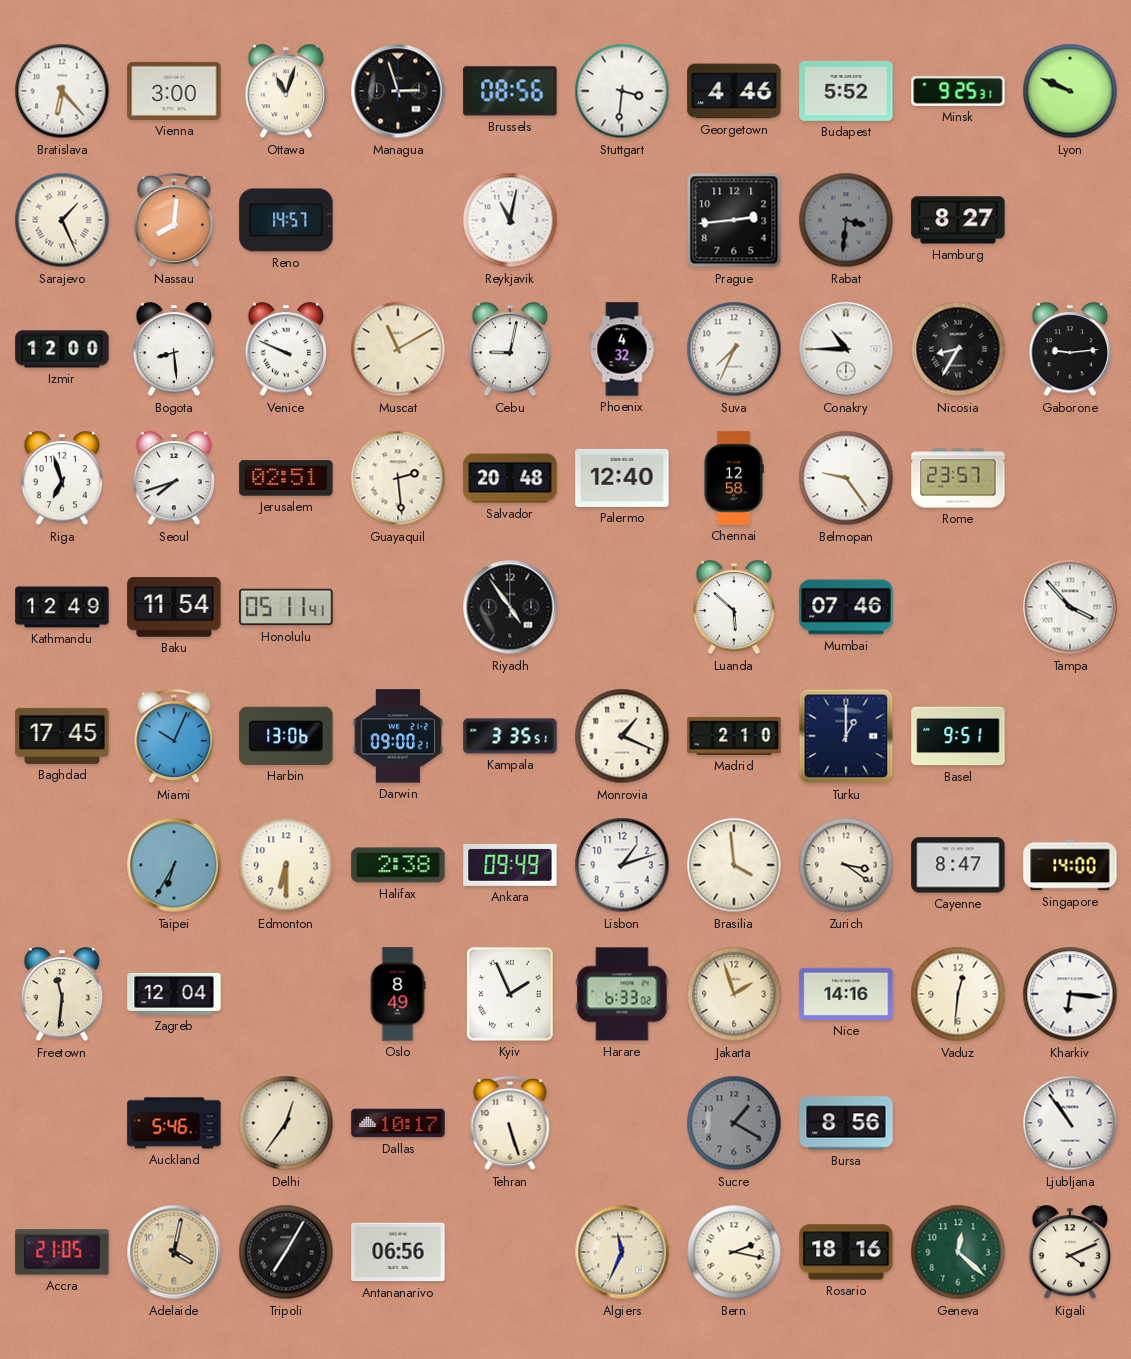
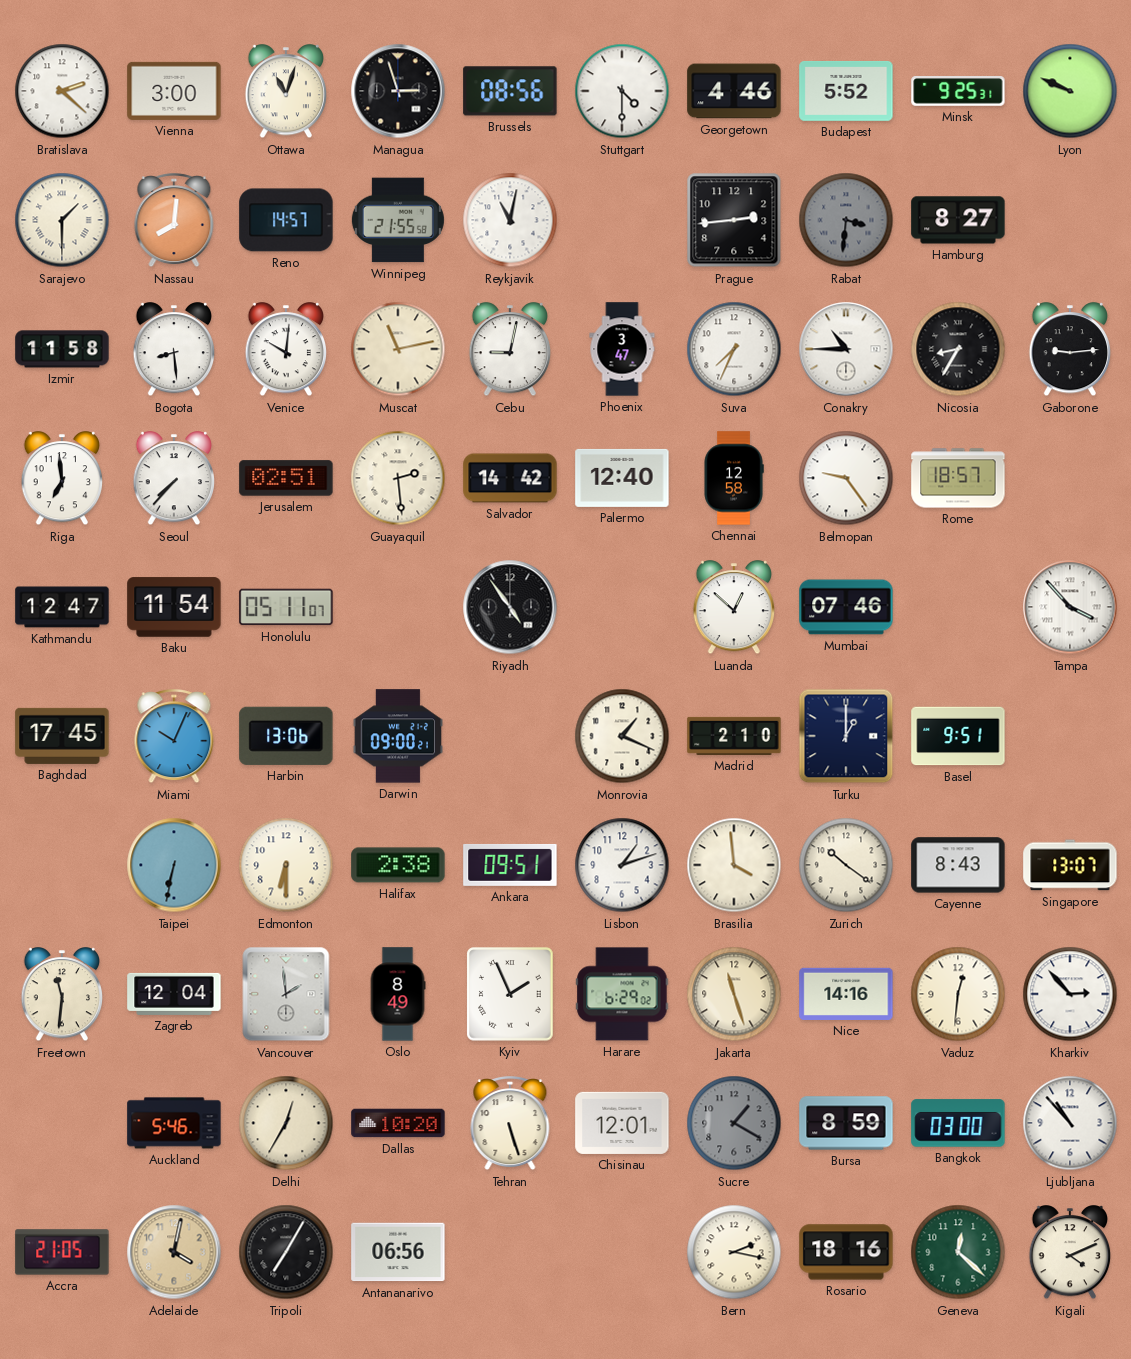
Bratislava: 6:23 -> 2:22 (62, 91)
Stuttgart: 3:31 -> 4:30 (622, 91)
Sarajevo: 1:26 -> 1:30 (62, 220)
Winnipeg: none -> 21:55 (398, 220)
Izmir: 12:00 -> 11:58 (62, 349)
Venice: 9:49 -> 10:01 (286, 350)
Muscat: 11:10 -> 11:13 (398, 349)
Phoenix: 4:32 -> 3:47 (622, 349)
Riga: 6:57 -> 6:59 (62, 479)
Seoul: 7:42 -> 7:37 (174, 479)
Salvador: 20:48 -> 14:42 (510, 478)
Rome: 23:57 -> 18:57 (958, 478)
Kathmandu: 12:49 -> 12:47 (62, 607)
Honolulu: 05:11:41 -> 05:11:07 (286, 607)
Luanda: 5:52 -> 12:52 (734, 608)
Kampala: 3:35 -> none (510, 736)
Taipei: 6:35 -> 6:32 (174, 865)
Ankara: 09:49 -> 09:51 (510, 865)
Zurich: 3:21 -> 10:21 (846, 865)
Cayenne: 8:47 -> 8:43 (958, 865)
Singapore: 14:00 -> 13:07 (1070, 865)
Vancouver: none -> 1:59 (286, 994)
Harare: 6:33 -> 6:29 (622, 994)
Jakarta: 1:57 -> 11:27 (734, 994)
Kharkiv: 6:16 -> 2:53 (1070, 994)
Delhi: 12:36 -> 12:35 (286, 1123)
Dallas: 10:17 -> 10:20 (398, 1123)
Chisinau: none -> 12:01 (622, 1123)
Bursa: 8:56 -> 8:59 (846, 1123)
Bangkok: none -> 03:00 (958, 1123)
Ljubljana: 10:54 -> 10:53 (1070, 1123)
Algiers: 11:34 -> none (622, 1252)
